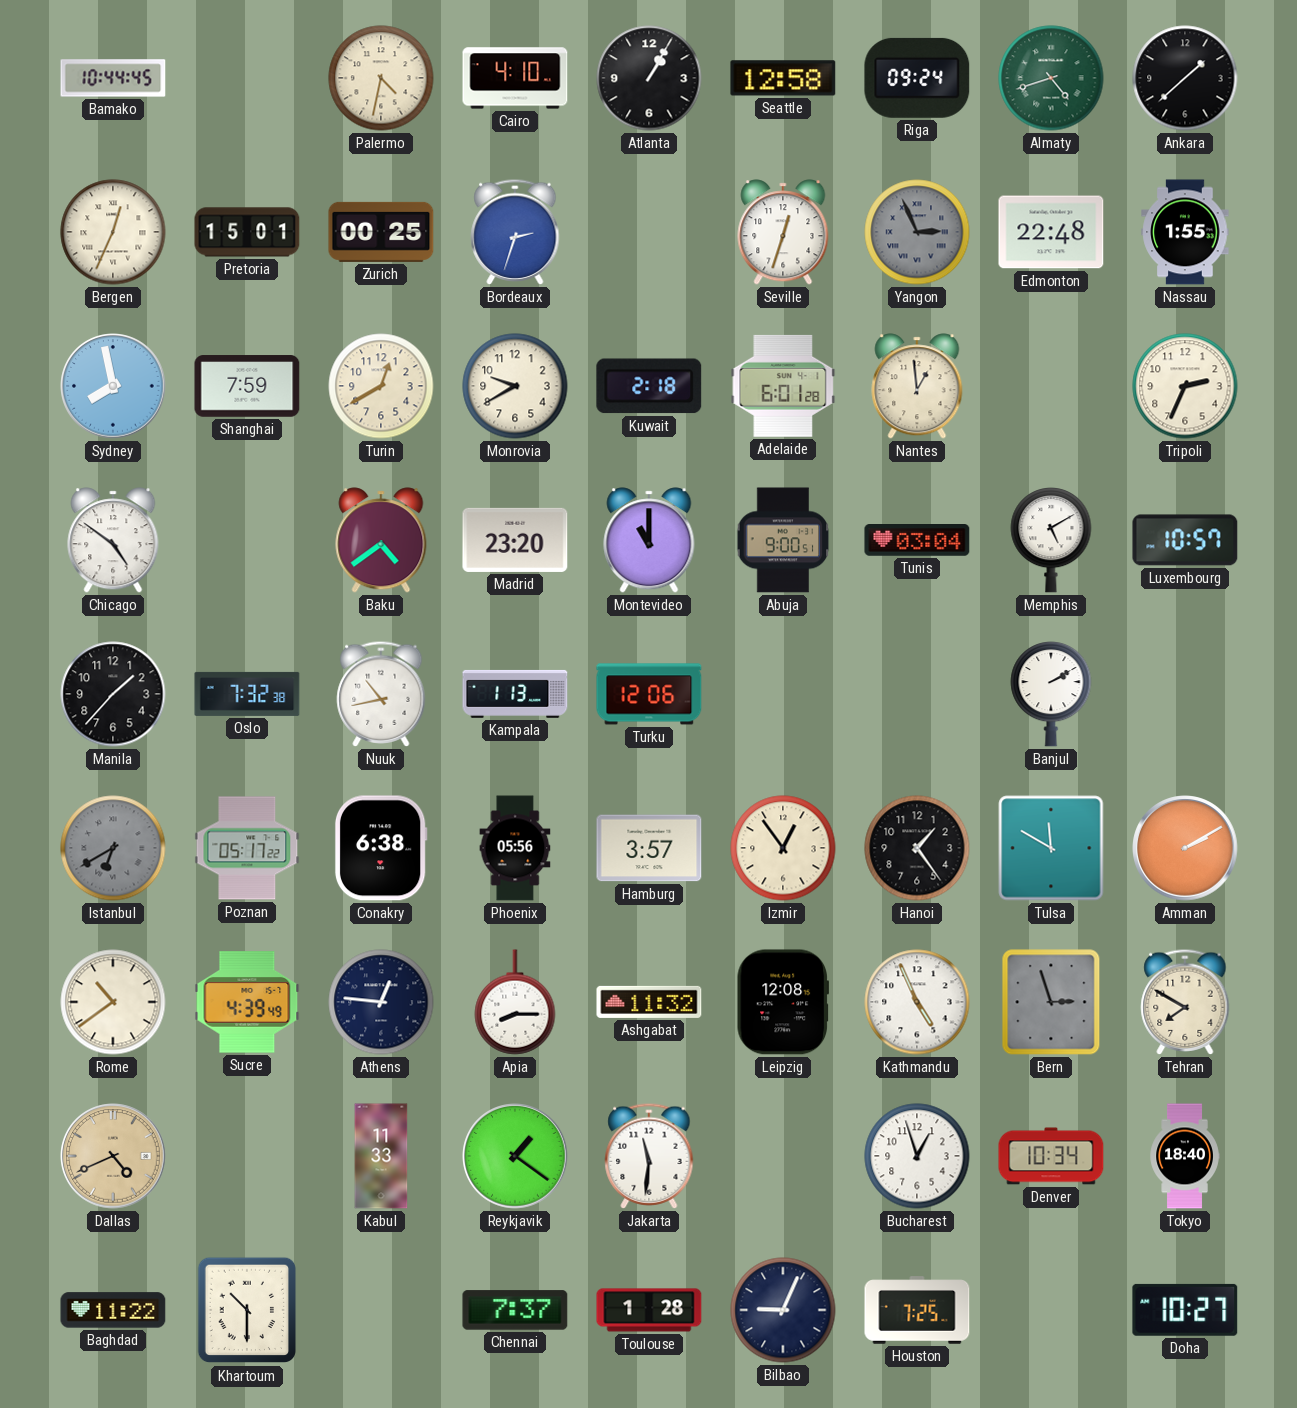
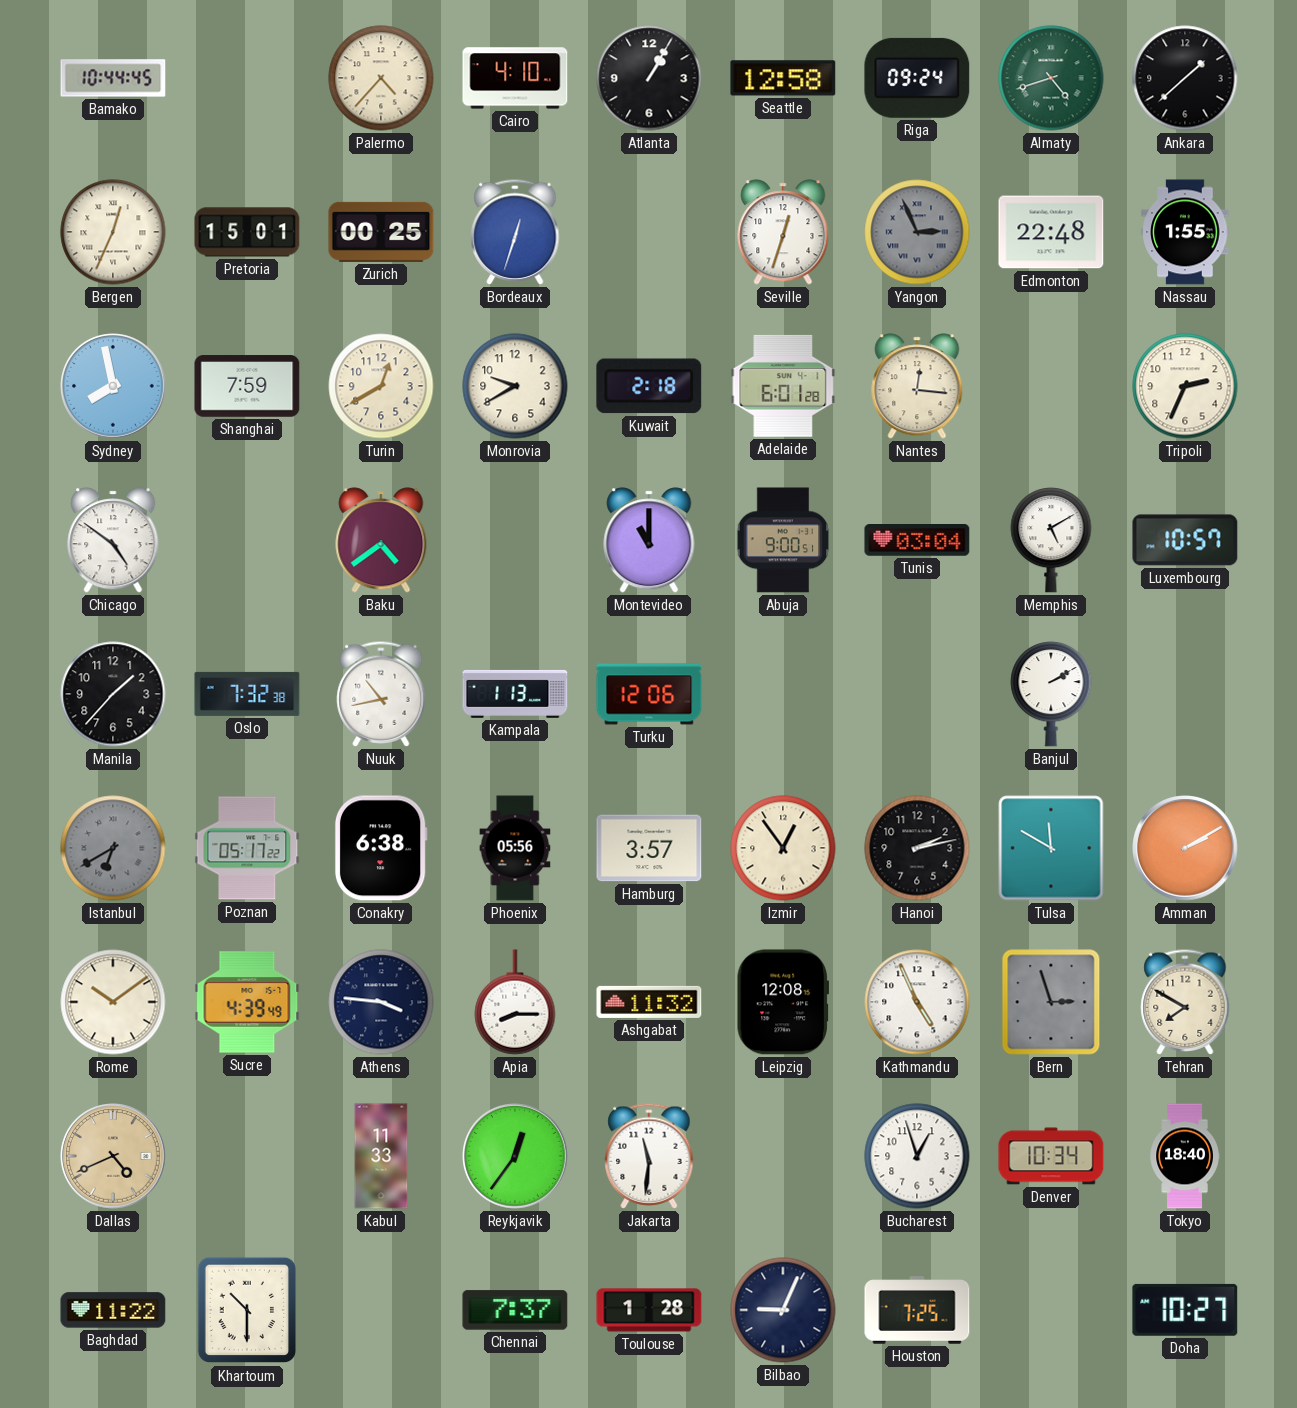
Palermo: 4:32 -> 4:37 (381, 78)
Bordeaux: 2:33 -> 12:33 (515, 232)
Nantes: 12:59 -> 12:16 (917, 386)
Madrid: 23:20 -> none (515, 540)
Hanoi: 1:24 -> 2:13 (917, 848)
Rome: 10:39 -> 10:09 (113, 1002)
Athens: 12:46 -> 3:46 (381, 1002)
Reykjavik: 1:21 -> 12:36 (515, 1156)
